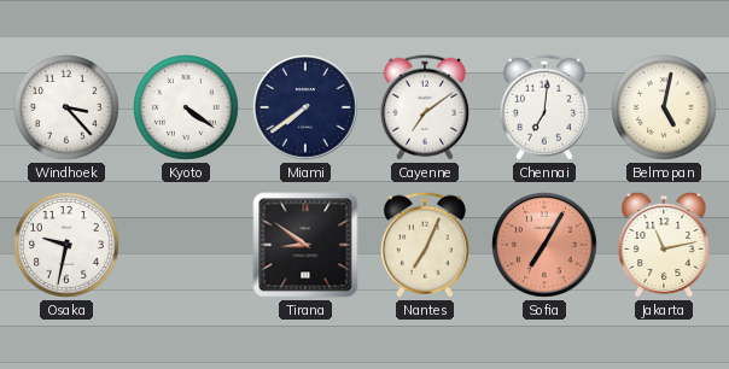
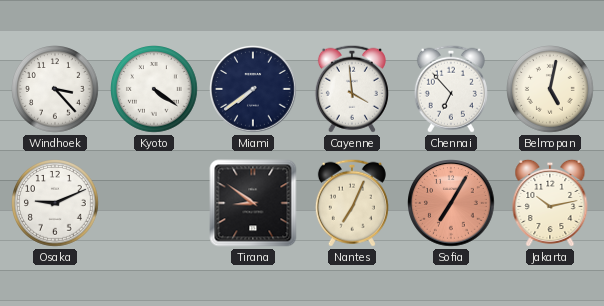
Cayenne: 7:09 -> 3:59 (352, 89)
Chennai: 7:01 -> 6:53 (451, 89)
Osaka: 9:32 -> 9:11 (56, 204)
Jakarta: 11:13 -> 10:13 (550, 203)
